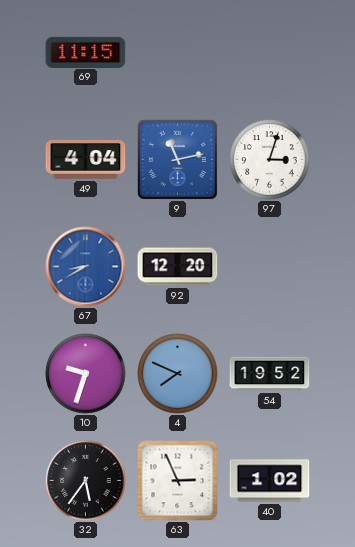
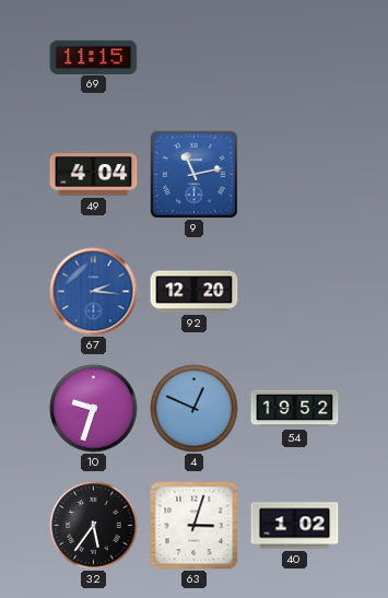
97: 3:03 -> none (270, 160)
67: 8:40 -> 2:16 (94, 292)
4: 7:49 -> 12:49 (195, 409)
63: 2:56 -> 3:03 (195, 526)
